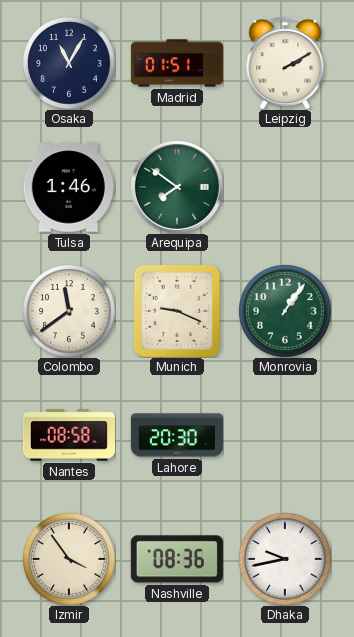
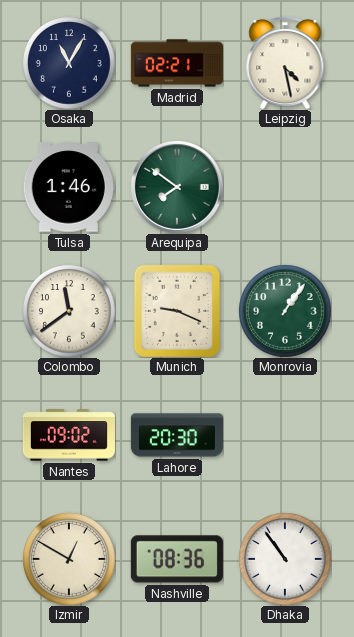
Madrid: 01:51 -> 02:21 (177, 63)
Leipzig: 2:10 -> 4:28 (285, 63)
Nantes: 08:58 -> 09:02 (69, 435)
Izmir: 3:54 -> 12:50 (69, 559)
Dhaka: 9:43 -> 10:54 (285, 559)
